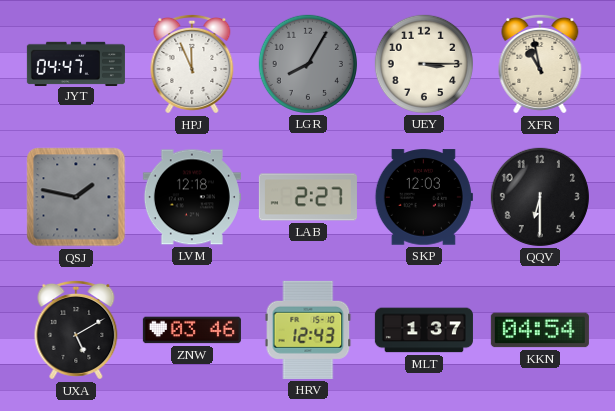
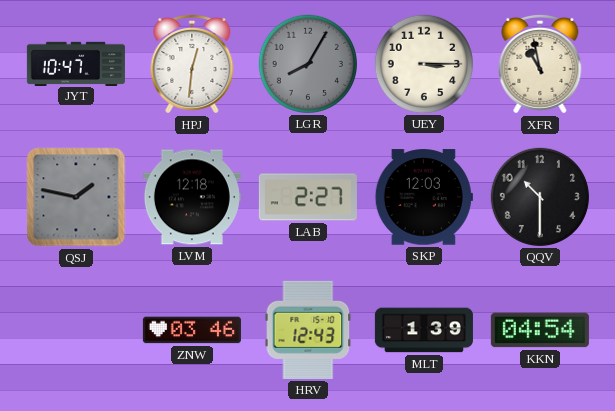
JYT: 04:47 -> 10:47 (76, 63)
HPJ: 11:56 -> 12:31 (192, 64)
QQV: 6:30 -> 10:30 (540, 197)
UXA: 5:10 -> none (76, 330)
MLT: 1:37 -> 1:39 (424, 330)
